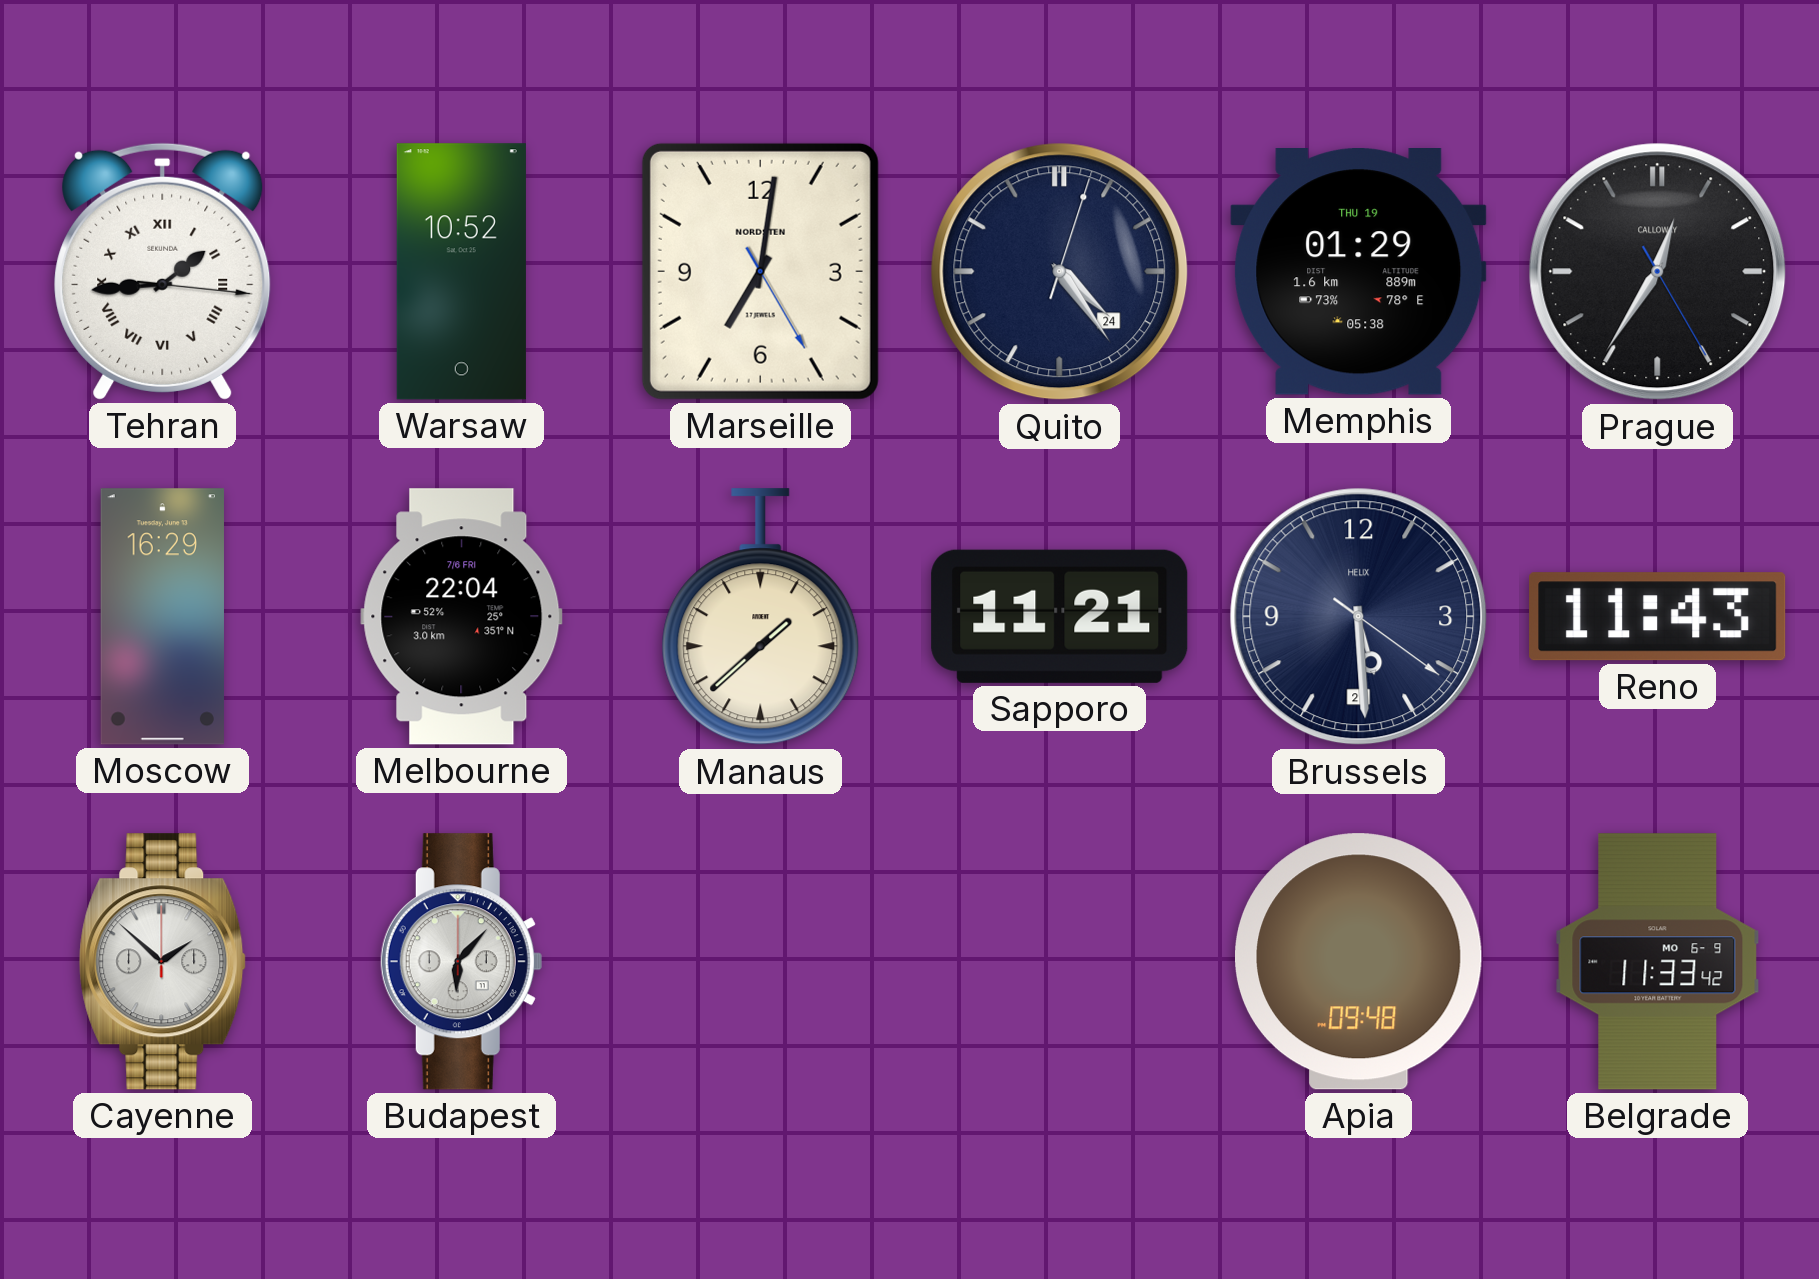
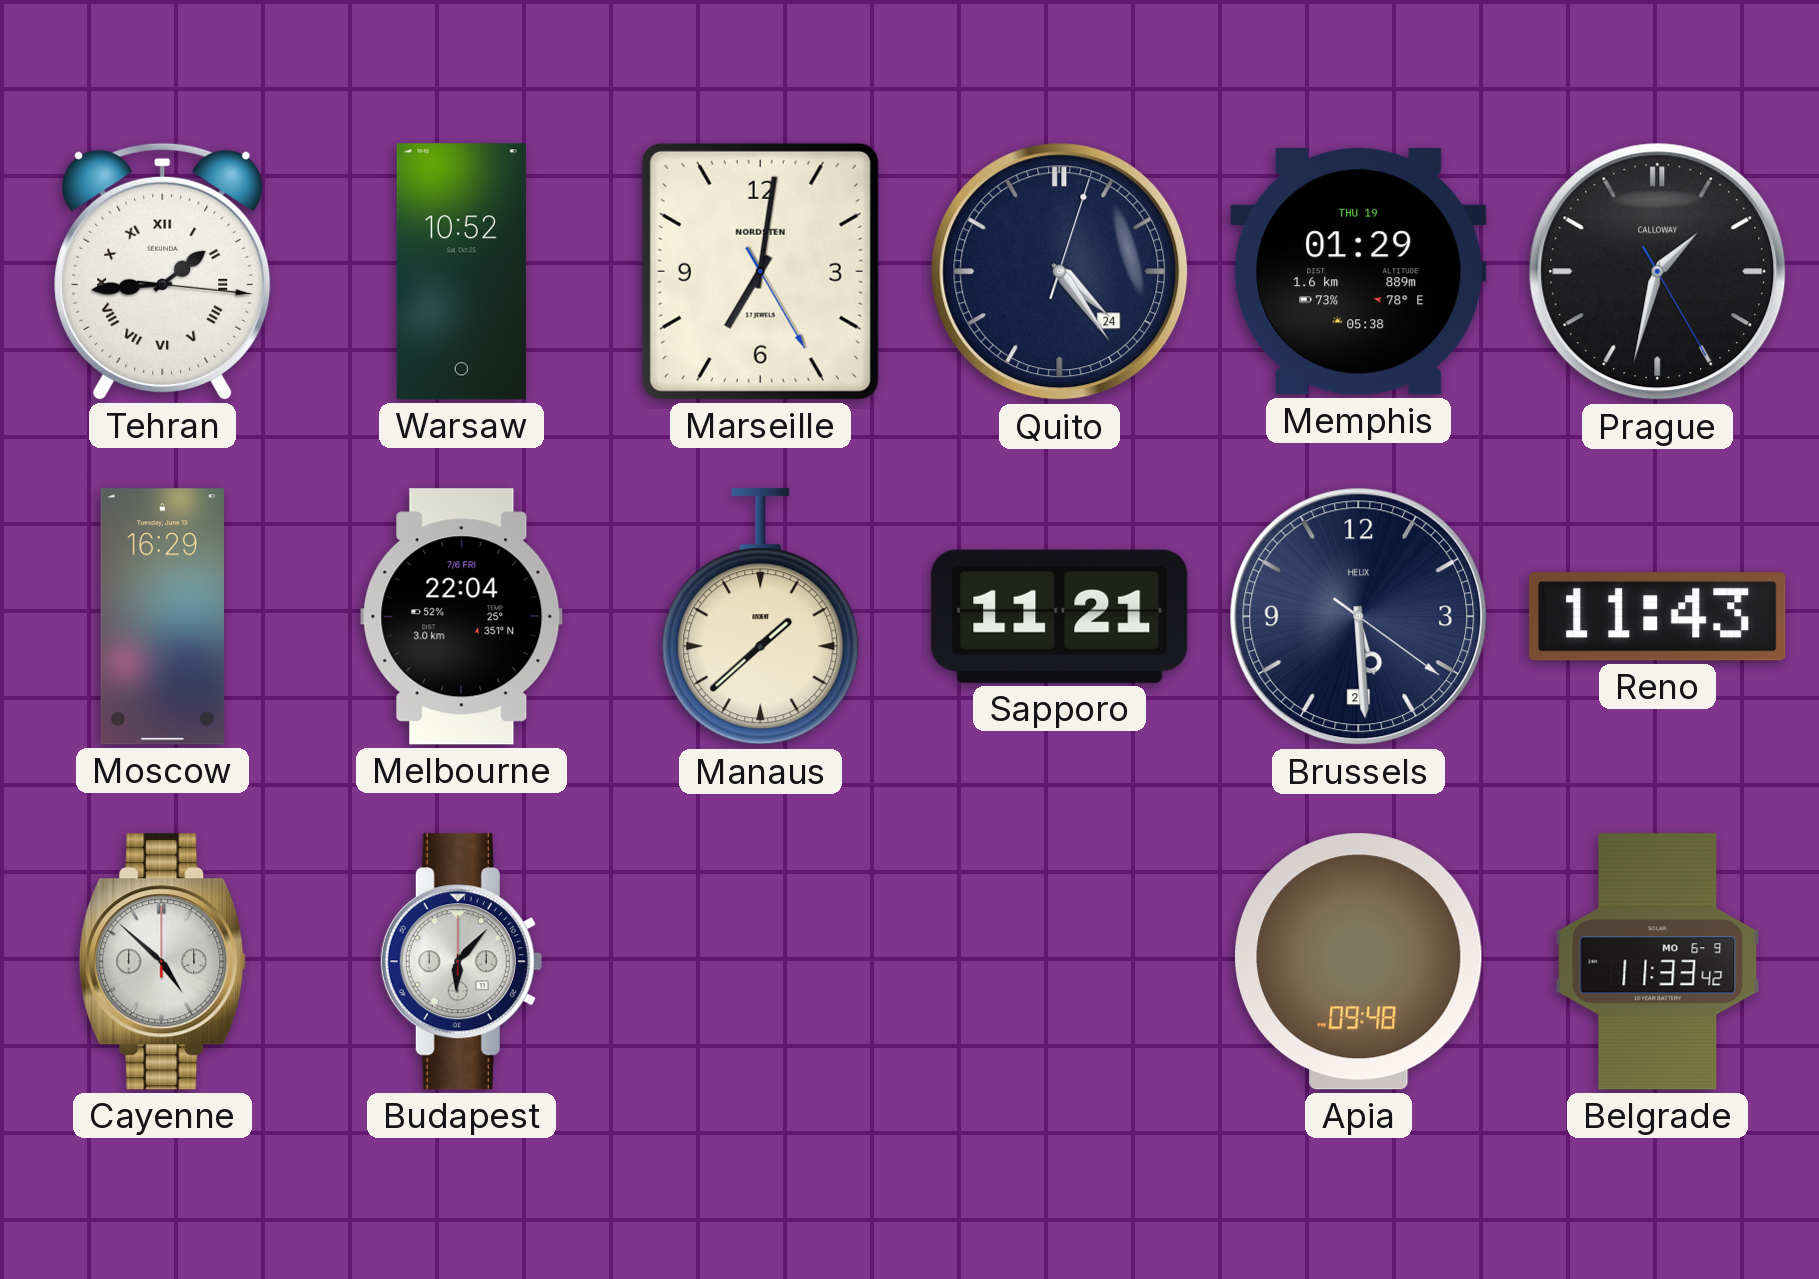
Prague: 12:35 -> 1:32 (1658, 272)
Cayenne: 1:52 -> 4:52 (163, 962)
